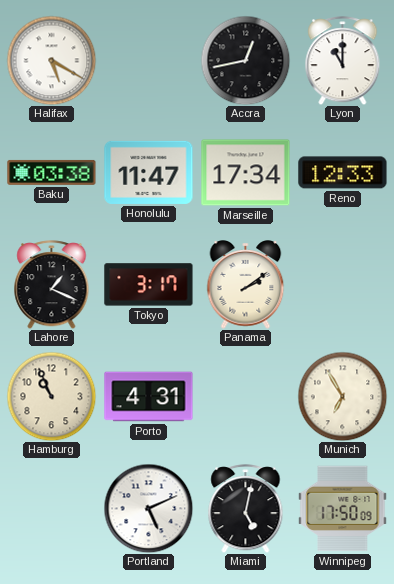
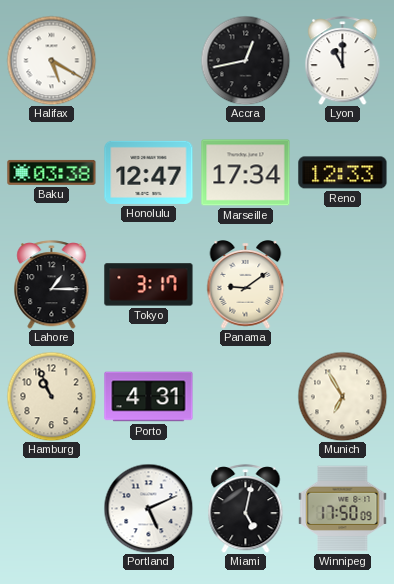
Honolulu: 11:47 -> 12:47 (149, 172)
Lahore: 1:19 -> 1:15 (52, 285)
Panama: 2:09 -> 9:09 (246, 285)
